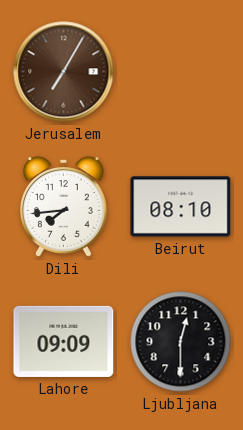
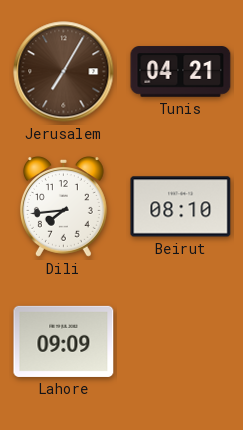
Tunis: none -> 04:21 (181, 72)
Ljubljana: 12:30 -> none (181, 342)
